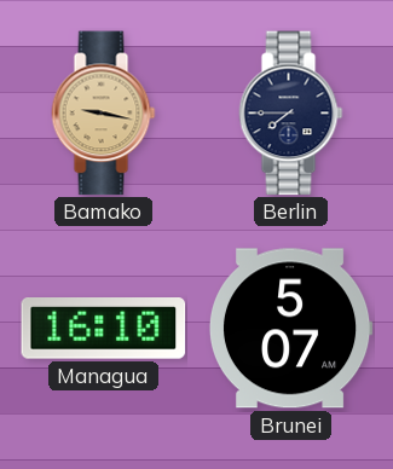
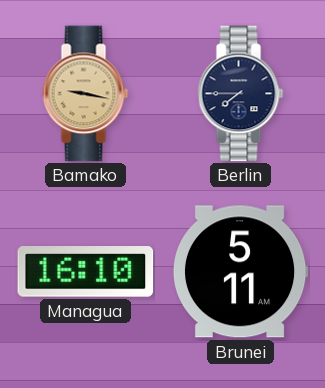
Brunei: 5:07 -> 5:11 (240, 272)
